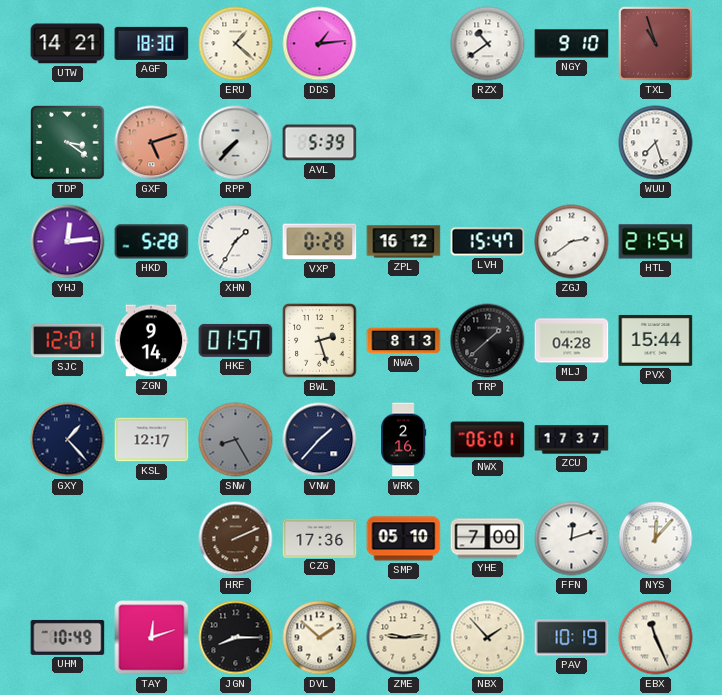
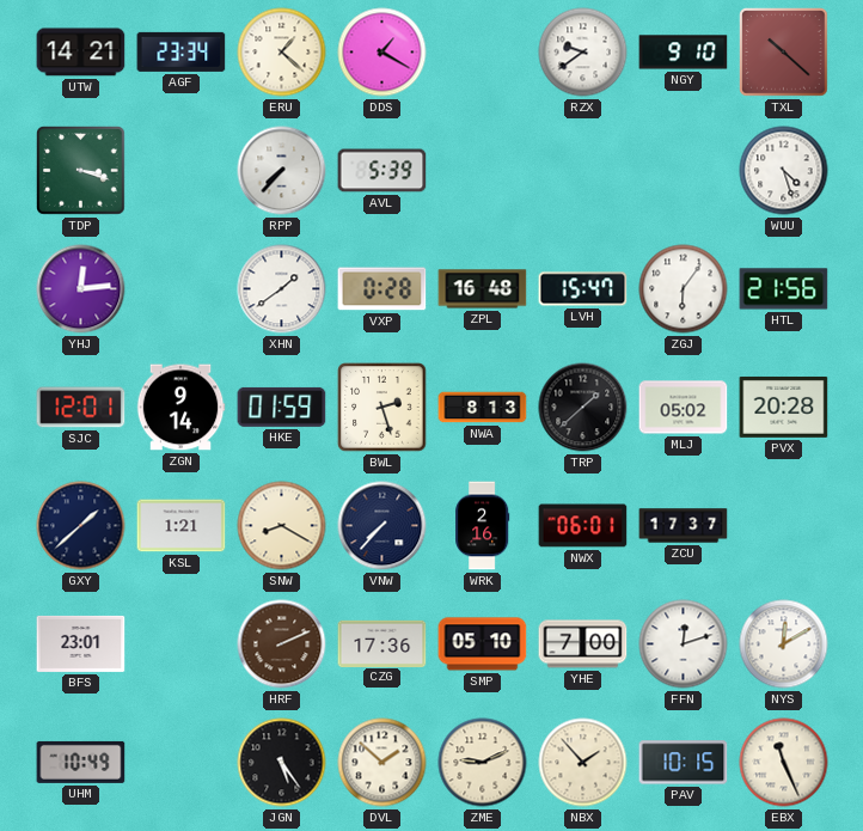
AGF: 18:30 -> 23:34 (182, 51)
DDS: 1:14 -> 1:20 (382, 53)
RZX: 10:39 -> 9:39 (583, 53)
TXL: 10:57 -> 10:22 (784, 53)
TDP: 3:21 -> 3:18 (81, 171)
GXF: 5:12 -> none (152, 143)
WUU: 7:27 -> 4:27 (784, 171)
HKD: 5:28 -> none (152, 242)
XHN: 1:35 -> 1:39 (282, 289)
ZPL: 16:12 -> 16:48 (483, 289)
ZGJ: 2:39 -> 6:06 (684, 289)
HTL: 21:54 -> 21:56 (784, 289)
HKE: 01:57 -> 01:59 (282, 407)
MLJ: 04:28 -> 05:02 (684, 408)
PVX: 15:44 -> 20:28 (784, 407)
GXY: 1:23 -> 1:38 (81, 526)
KSL: 12:17 -> 1:21 (182, 526)
SNW: 8:25 -> 8:20 (282, 526)
SNW dial: grey -> cream (282, 526)
VNW: 1:37 -> 7:37 (382, 526)
BFS: none -> 23:01 (81, 643)
NYS: 12:07 -> 12:10 (784, 644)
TAY: 12:12 -> none (152, 638)
JGN: 8:15 -> 5:24 (282, 763)
ZME: 9:14 -> 9:11 (483, 763)
PAV: 10:19 -> 10:15 (684, 763)
